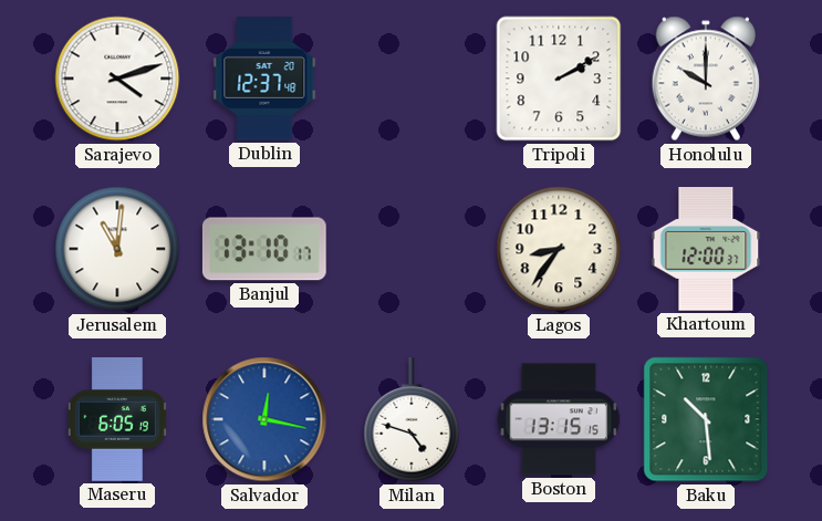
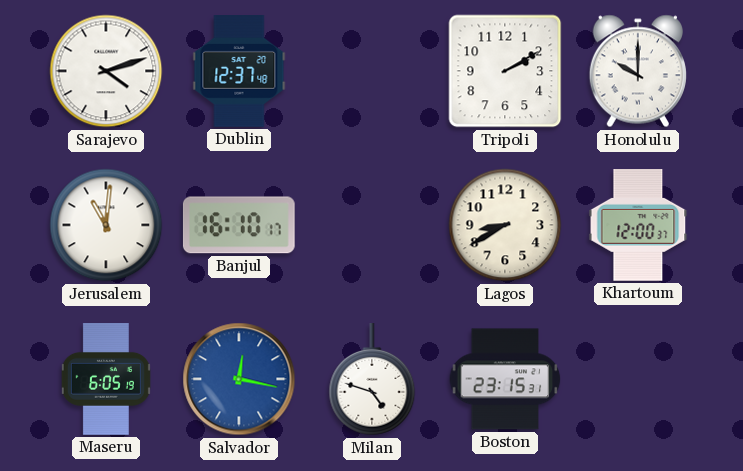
Banjul: 13:10 -> 16:10 (239, 225)
Lagos: 8:36 -> 8:40 (505, 225)
Boston: 13:15 -> 23:15 (505, 379)
Baku: 10:29 -> none (706, 419)
